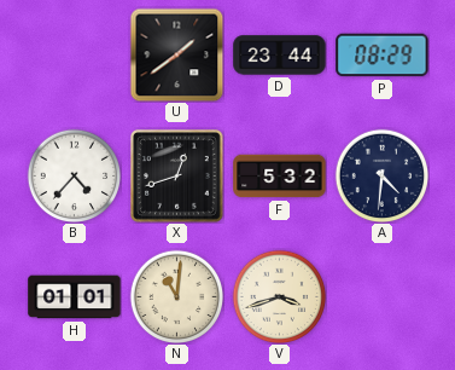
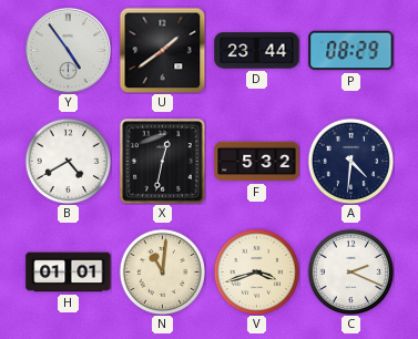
Y: none -> 4:54 (68, 50)
B: 4:37 -> 4:40 (68, 161)
X: 12:42 -> 12:32 (163, 162)
C: none -> 2:19 (350, 271)
